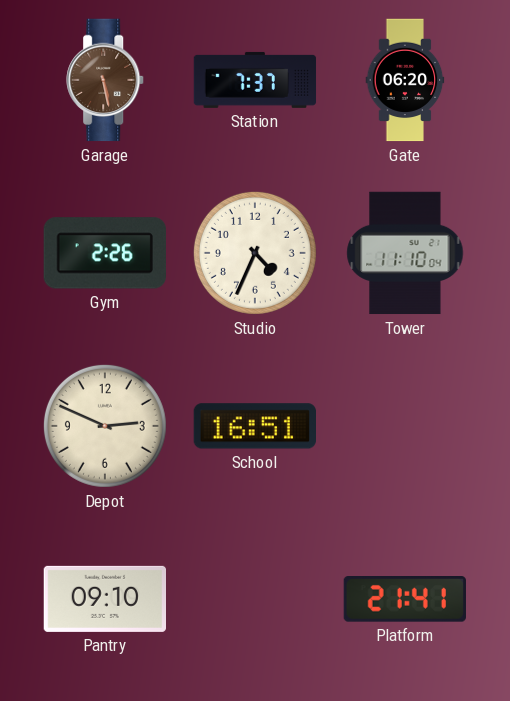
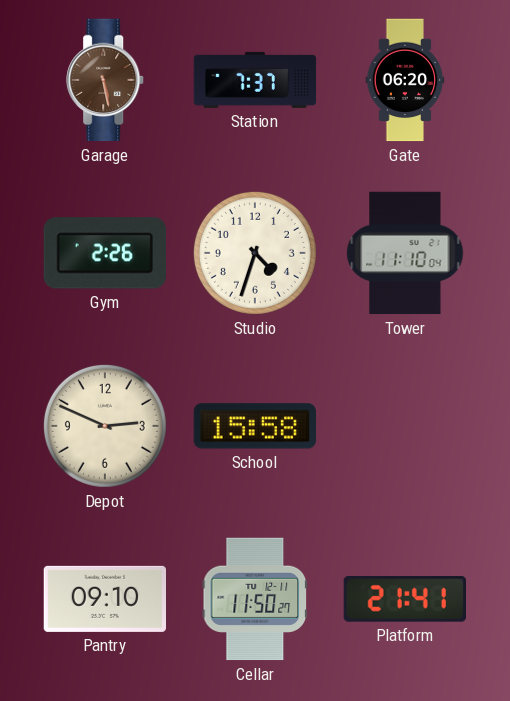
Studio: 4:34 -> 4:33 (255, 253)
School: 16:51 -> 15:58 (254, 426)
Cellar: none -> 11:50 (254, 599)
